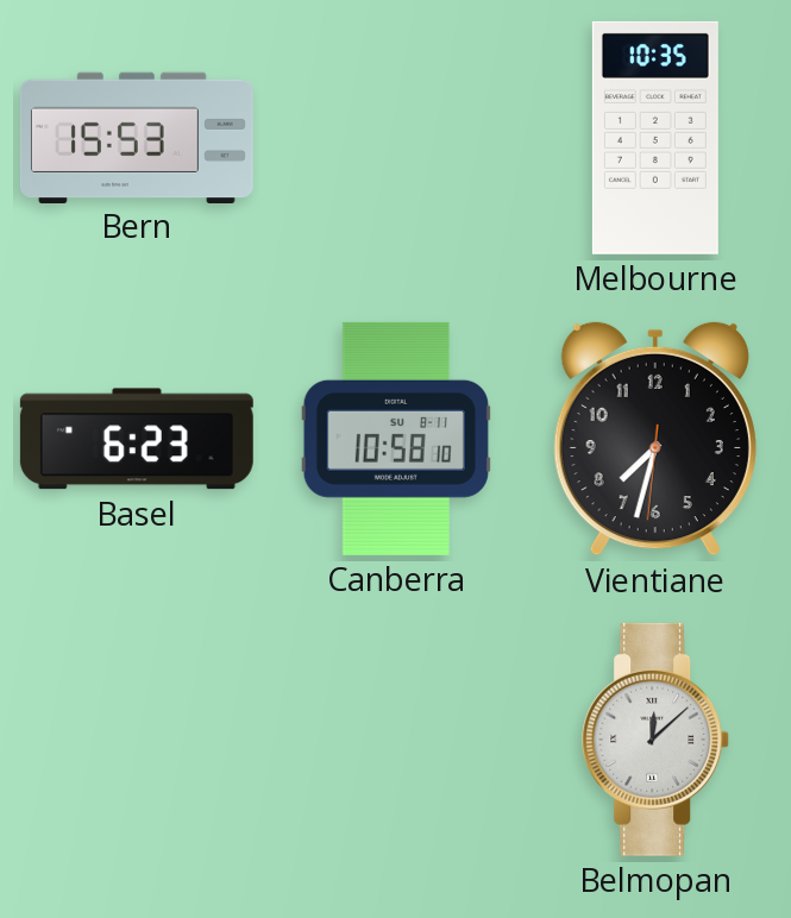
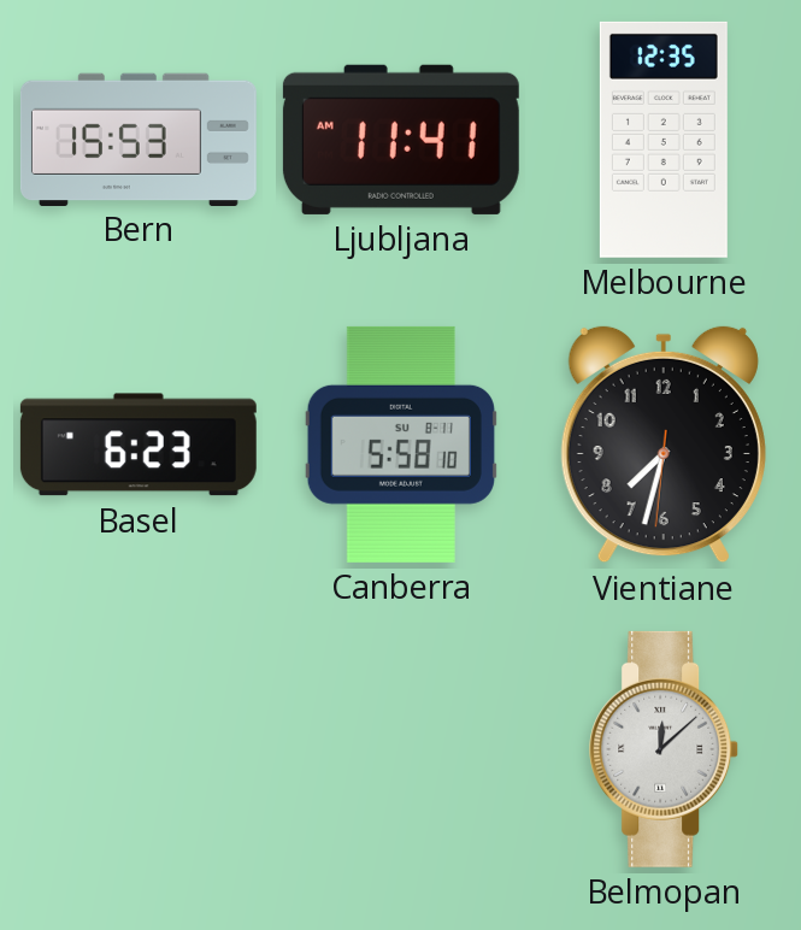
Ljubljana: none -> 11:41 (401, 140)
Melbourne: 10:35 -> 12:35 (664, 140)
Canberra: 10:58 -> 5:58 (401, 445)
